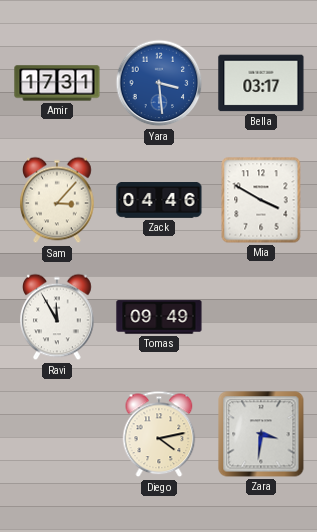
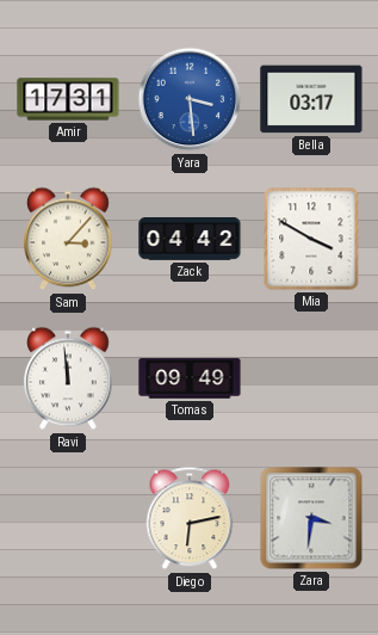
Zack: 04:46 -> 04:42 (190, 240)
Ravi: 11:55 -> 11:59 (68, 378)
Diego: 4:13 -> 6:13 (190, 518)
